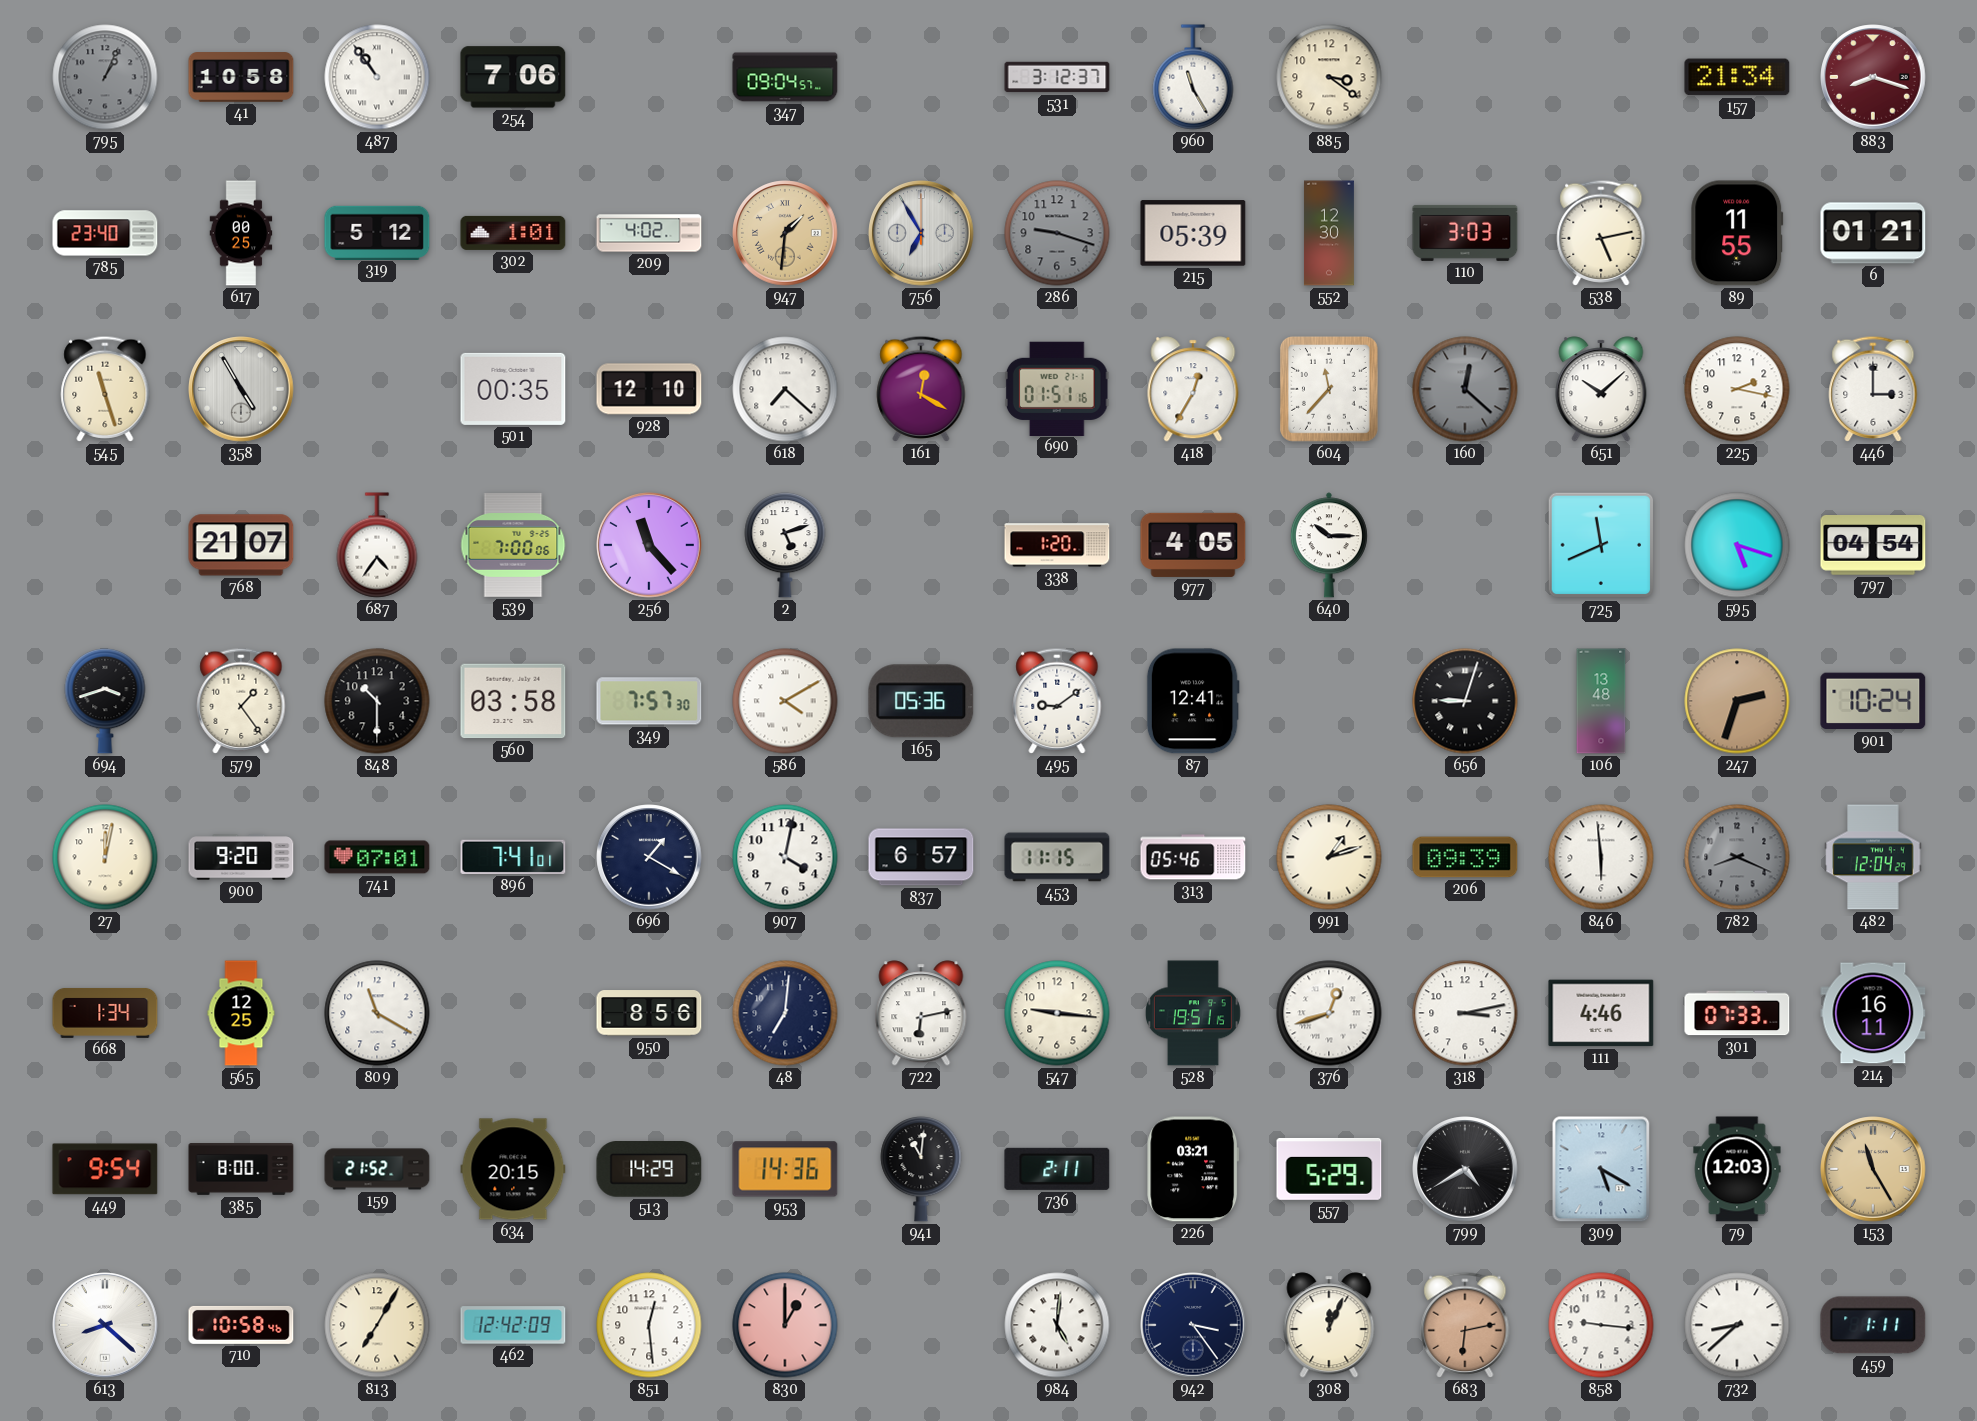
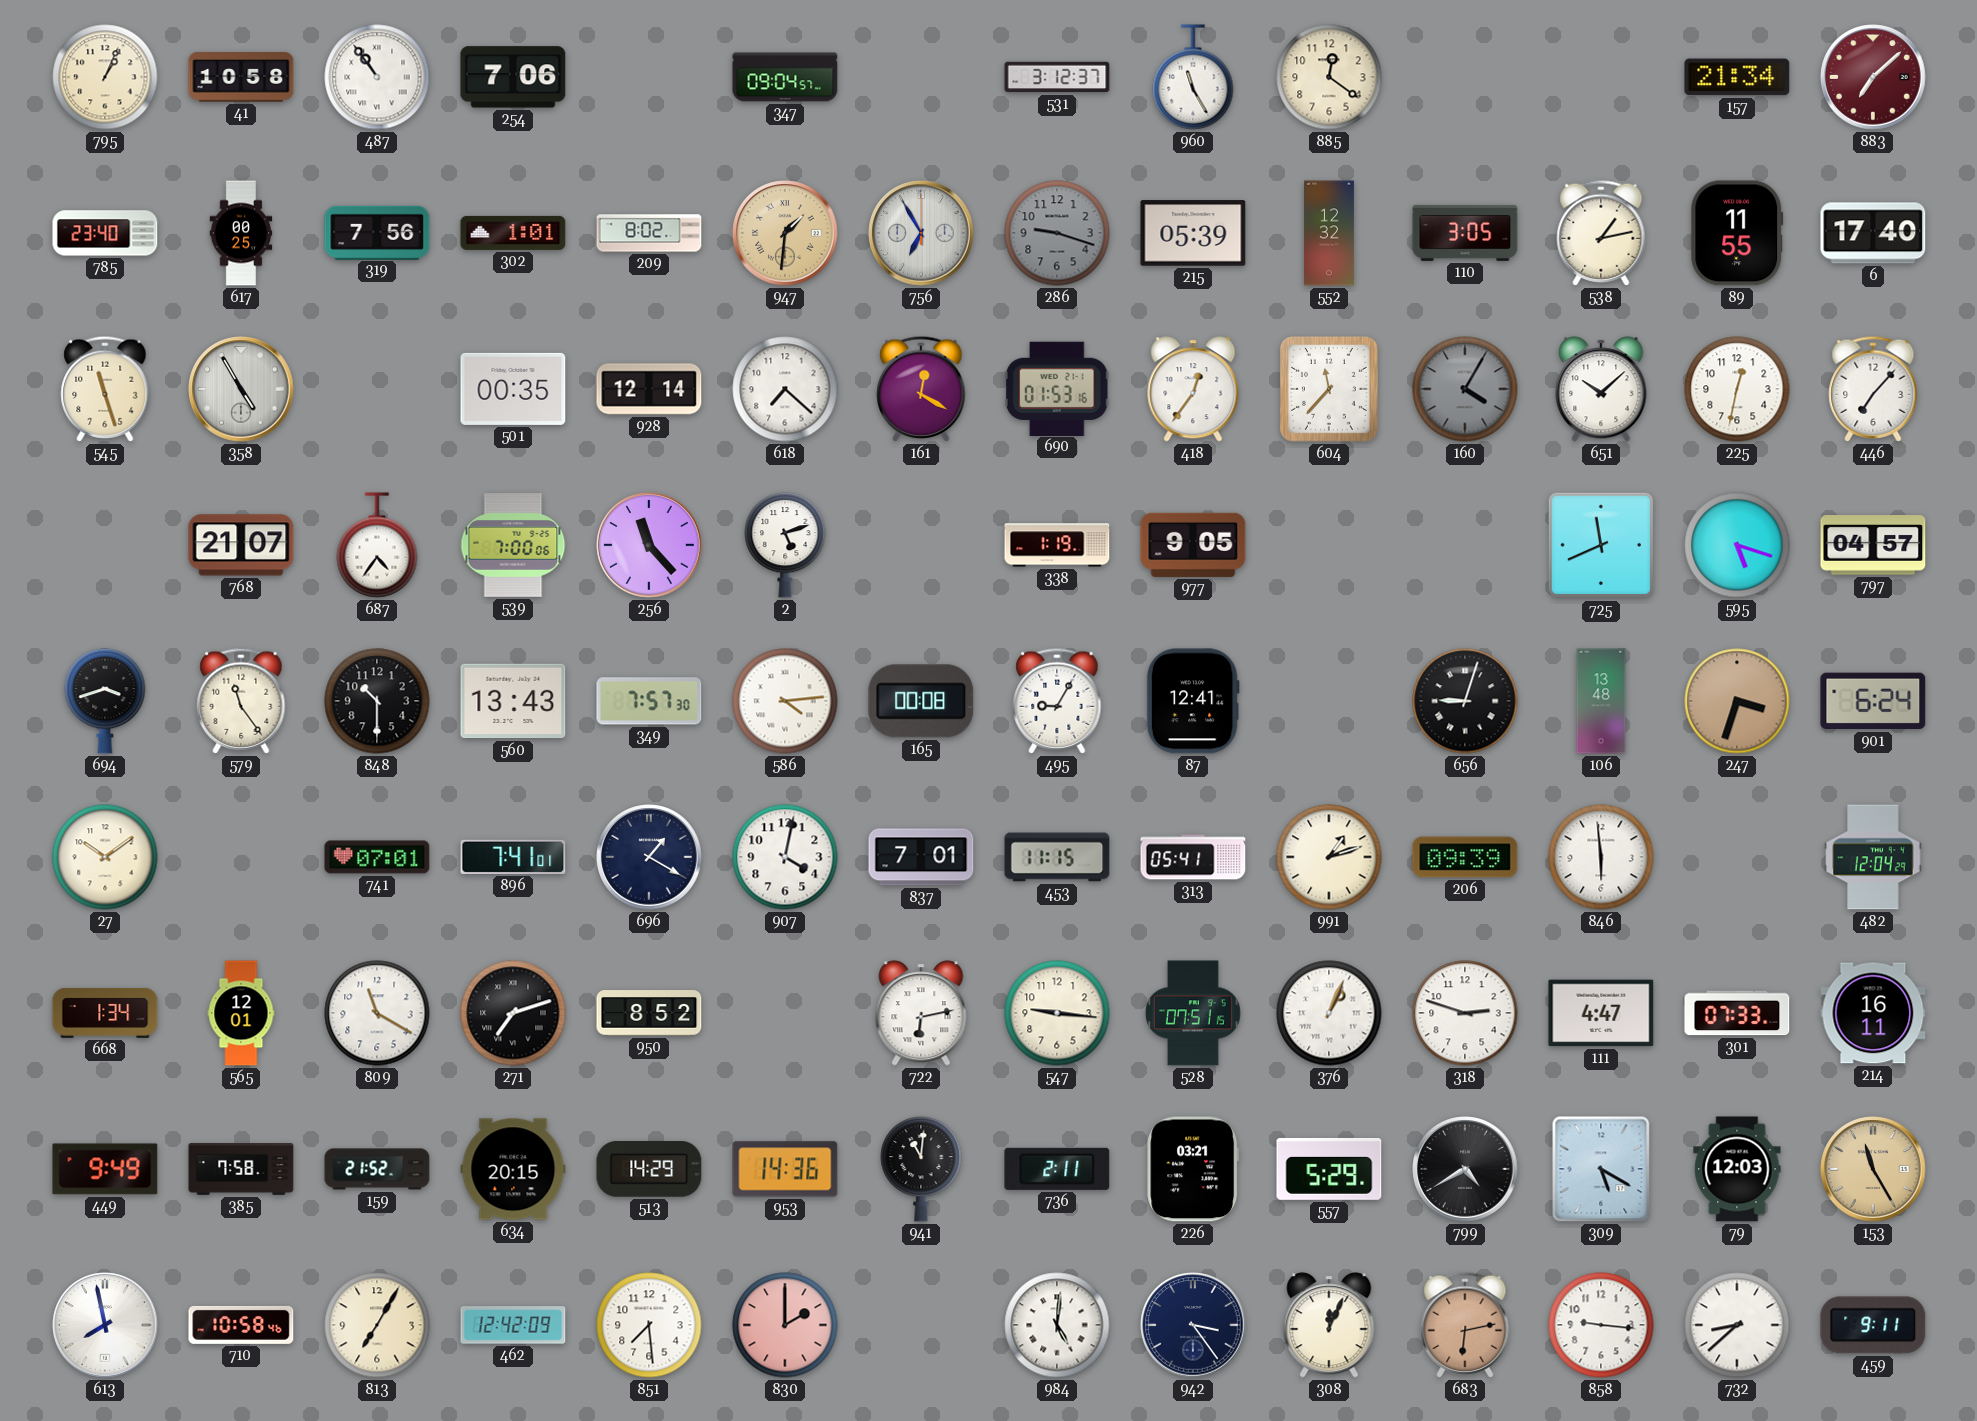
795 dial: grey -> cream (105, 77)
885: 3:21 -> 12:21 (1329, 77)
883: 8:18 -> 7:08 (1873, 77)
319: 5:12 -> 7:56 (377, 232)
209: 4:02 -> 8:02 (649, 233)
552: 12:30 -> 12:32 (1329, 233)
110: 3:03 -> 3:05 (1465, 233)
538: 5:13 -> 1:13 (1601, 233)
6: 01:21 -> 17:40 (1873, 233)
928: 12:10 -> 12:14 (649, 389)
690: 01:51 -> 01:53 (1057, 388)
418: 12:35 -> 12:36 (1193, 389)
160: 12:22 -> 4:05 (1465, 389)
225: 2:17 -> 12:32 (1737, 389)
446: 3:00 -> 7:07 (1873, 389)
338: 1:20 -> 1:19 (1057, 545)
977: 4:05 -> 9:05 (1193, 545)
640: 10:15 -> none (1329, 545)
797: 04:54 -> 04:57 (1873, 546)
579: 1:24 -> 11:24 (241, 701)
560: 03:58 -> 13:43 (513, 701)
586: 4:10 -> 4:14 (785, 701)
165: 05:36 -> 00:08 (921, 701)
495: 9:09 -> 9:05 (1057, 701)
247: 2:33 -> 3:33 (1737, 701)
901: 10:24 -> 6:24 (1873, 701)
27: 12:02 -> 10:09 (105, 857)
900: 9:20 -> none (241, 857)
837: 6:57 -> 7:01 (921, 857)
313: 05:46 -> 05:41 (1193, 857)
782: 8:19 -> none (1737, 857)
565: 12:25 -> 12:01 (241, 1013)
271: none -> 7:12 (513, 1013)
950: 8:56 -> 8:52 (649, 1013)
48: 7:01 -> none (785, 1013)
528: 19:51 -> 07:51 (1193, 1013)
376: 12:42 -> 1:04 (1329, 1013)
318: 3:13 -> 2:48 (1465, 1013)
111: 4:46 -> 4:47 (1601, 1013)
449: 9:54 -> 9:49 (105, 1169)
385: 8:00 -> 7:58 (241, 1169)
613: 8:22 -> 7:58 (105, 1325)
851: 12:29 -> 7:29 (649, 1325)
830: 1:00 -> 2:00 (785, 1325)
459: 1:11 -> 9:11 (1873, 1325)
